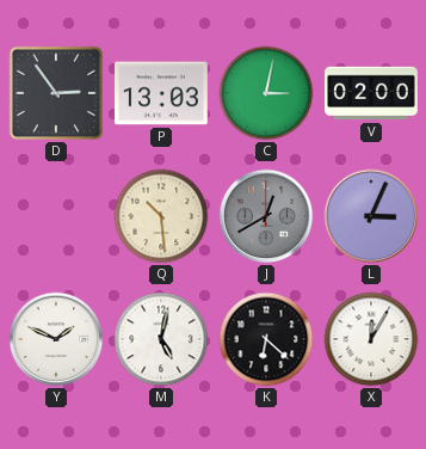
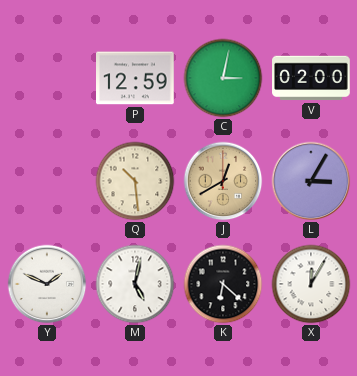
D: 2:54 -> none (56, 93)
P: 13:03 -> 12:59 (136, 78)
J dial: grey -> champagne (223, 181)
L: 3:04 -> 3:05 (311, 181)
